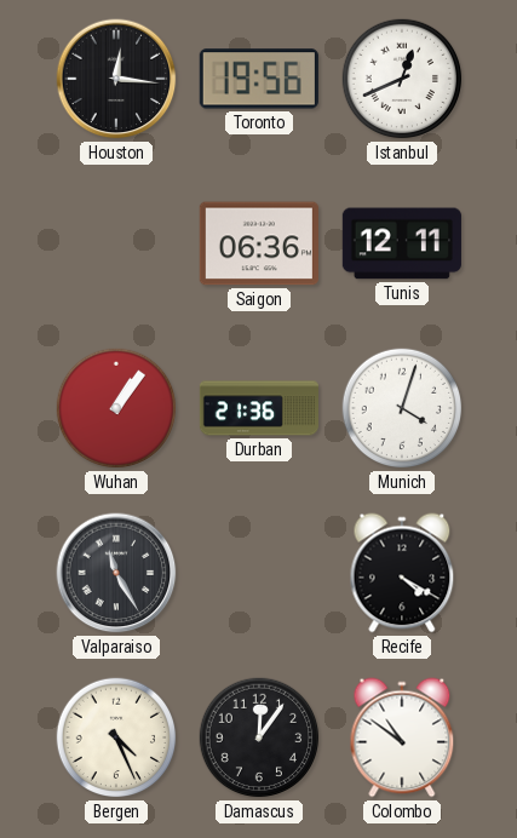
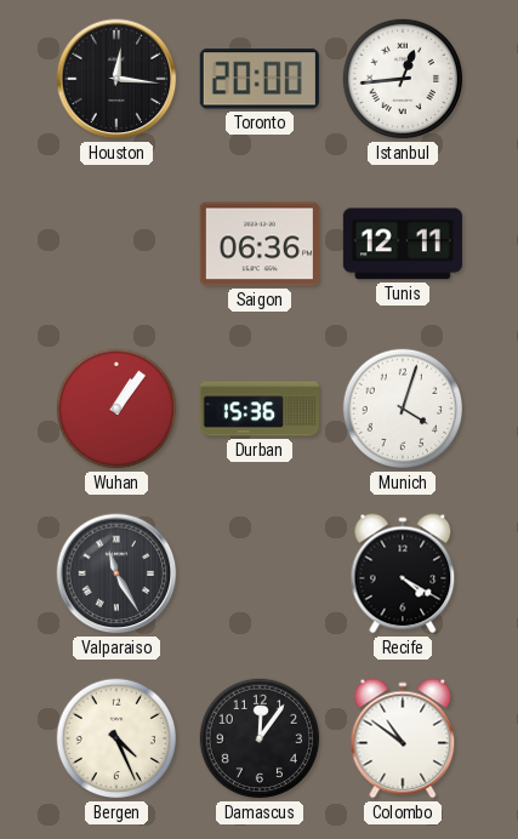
Toronto: 19:56 -> 20:00 (260, 79)
Istanbul: 12:41 -> 12:44 (403, 79)
Durban: 21:36 -> 15:36 (258, 409)
